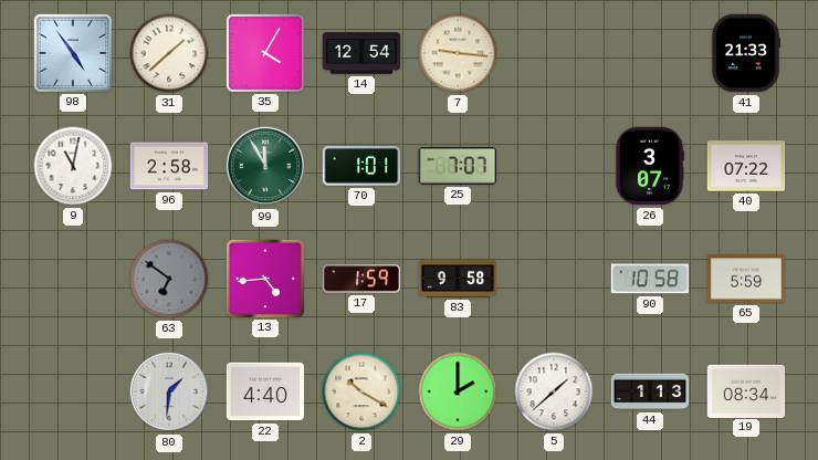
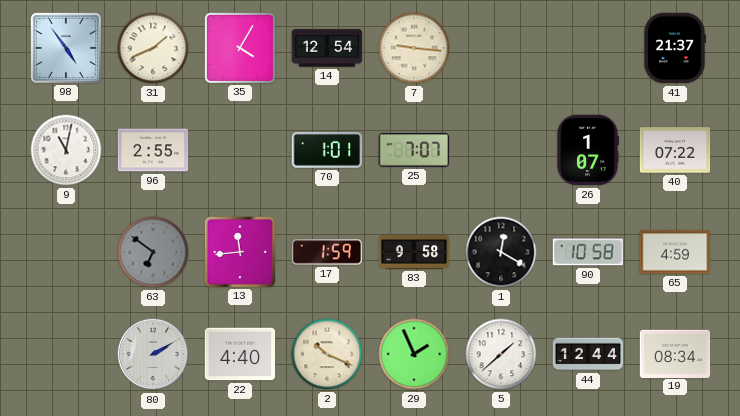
31: 1:38 -> 1:41 (153, 48)
41: 21:33 -> 21:37 (675, 48)
96: 2:58 -> 2:55 (153, 150)
99: 11:55 -> none (265, 166)
26: 3:07 -> 1:07 (588, 150)
13: 4:44 -> 11:44 (239, 251)
1: none -> 12:20 (501, 252)
65: 5:59 -> 4:59 (675, 252)
80: 1:31 -> 2:10 (153, 354)
2: 10:20 -> 10:19 (327, 354)
29: 2:00 -> 1:56 (414, 354)
44: 1:13 -> 12:44 (588, 354)
